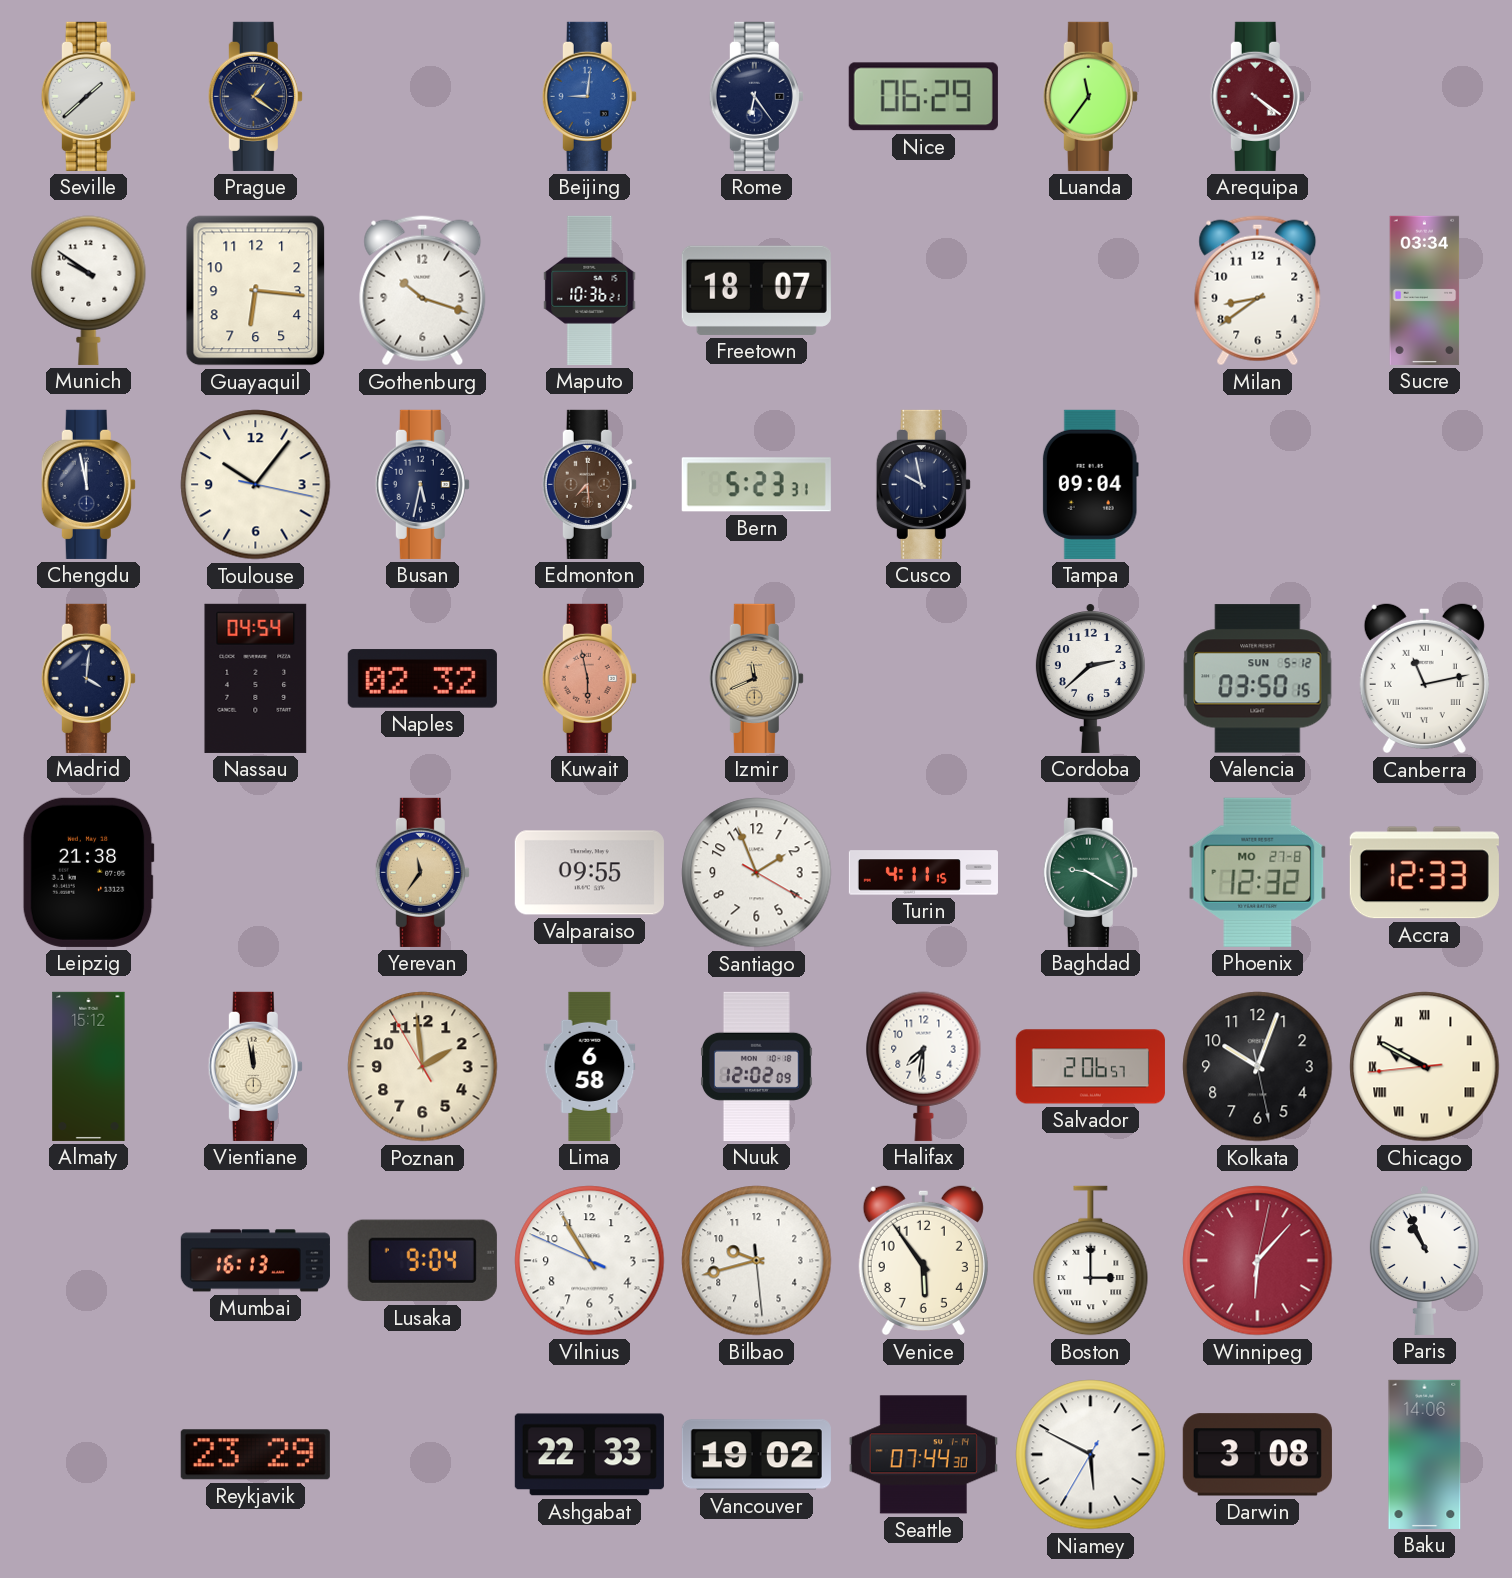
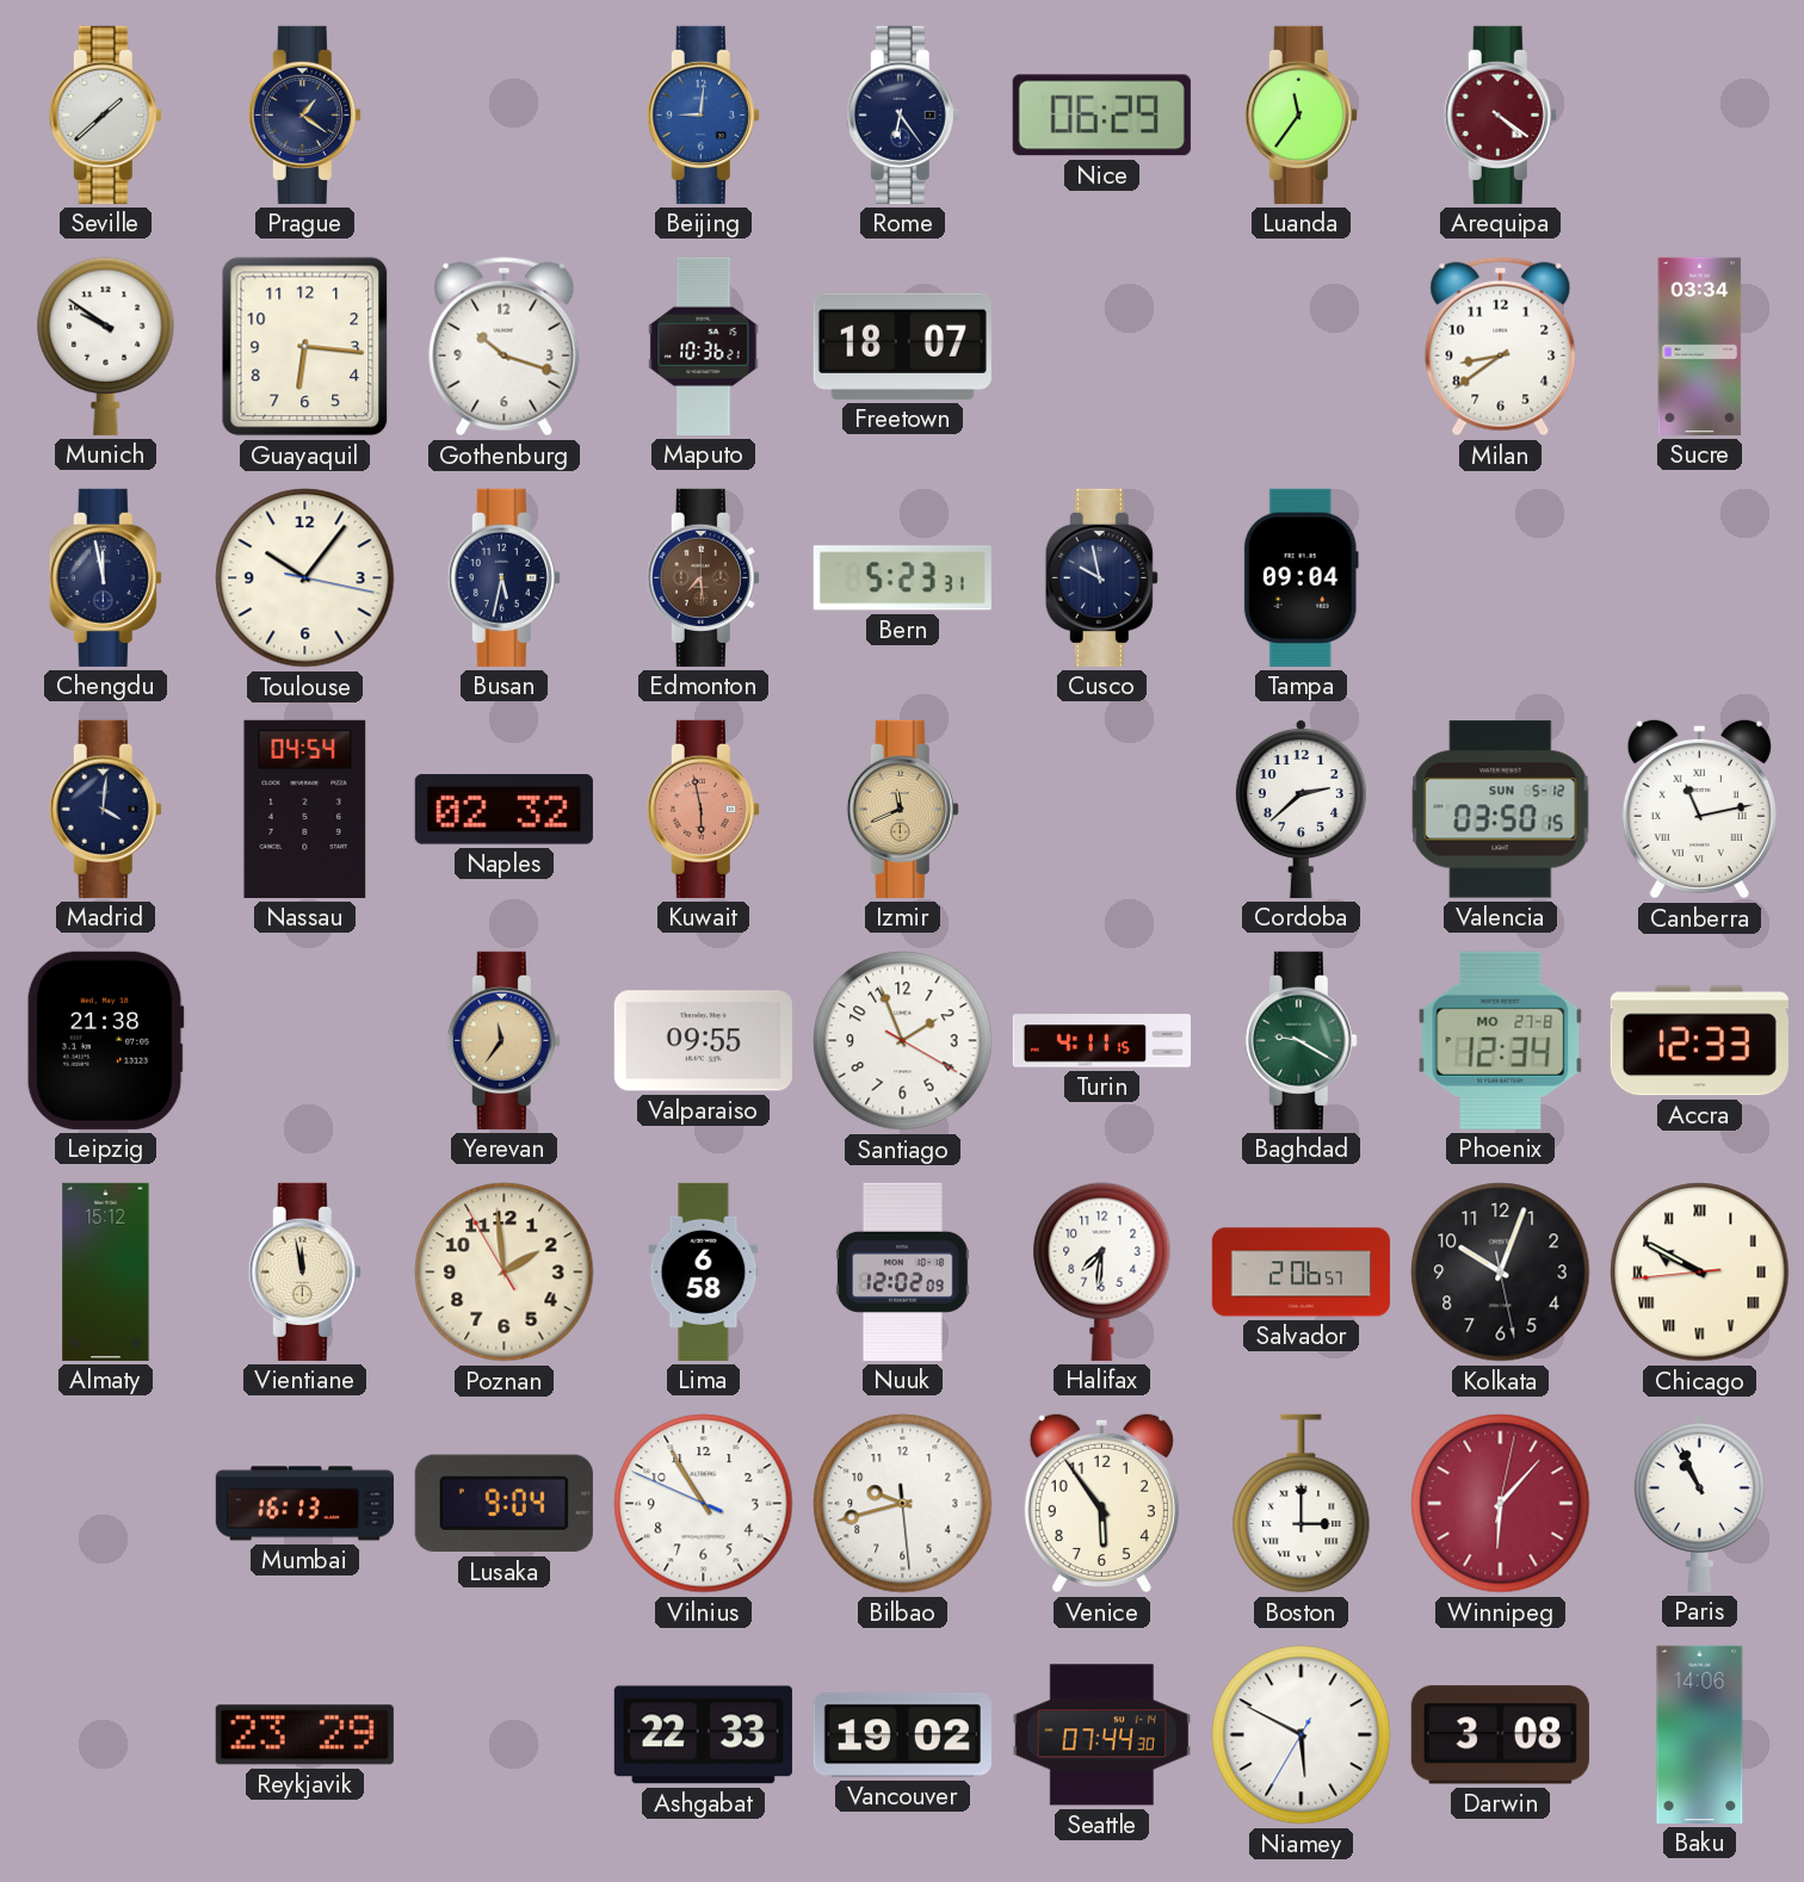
Phoenix: 12:32 -> 12:34 (1501, 1040)
